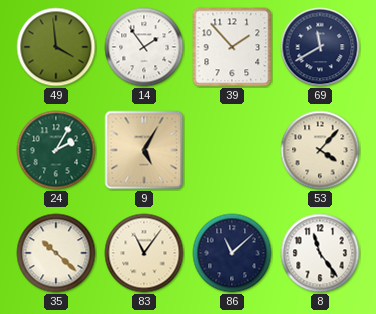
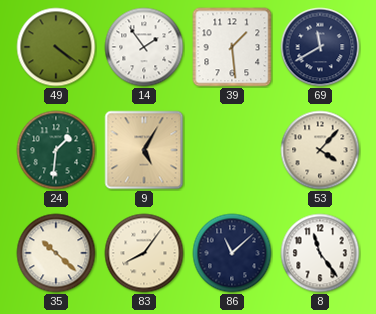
49: 3:59 -> 4:21 (56, 47)
39: 1:53 -> 1:29 (232, 47)
24: 2:05 -> 1:31 (56, 150)
83: 11:06 -> 8:06 (144, 253)
